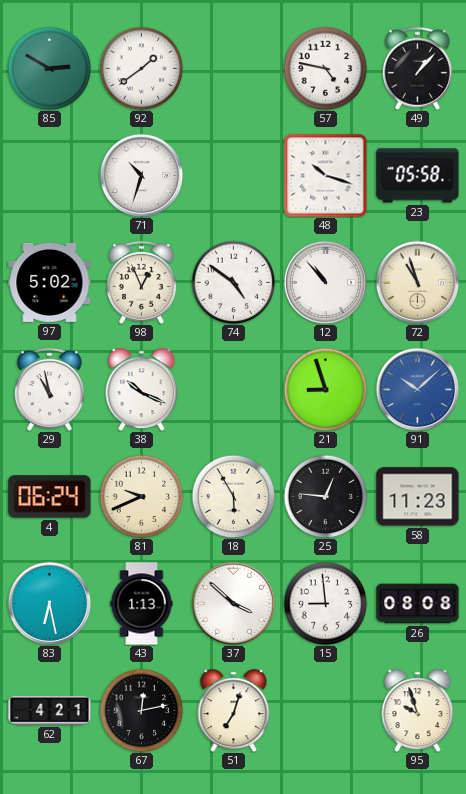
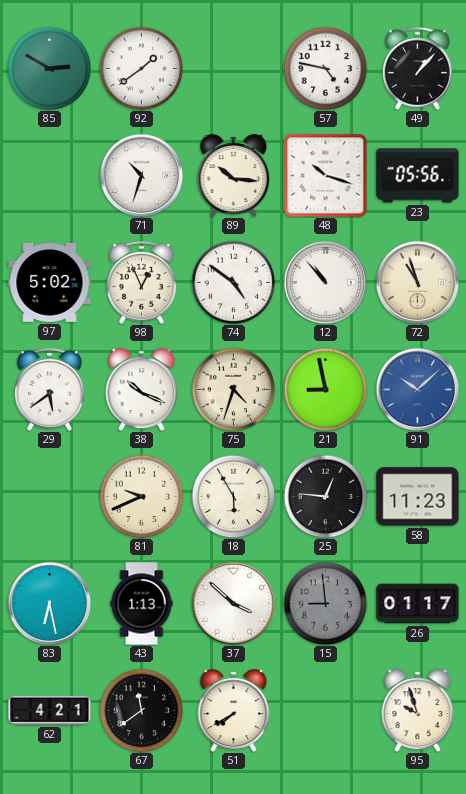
89: none -> 10:16 (234, 176)
23: 05:58 -> 05:56 (418, 176)
29: 10:58 -> 5:39 (49, 389)
75: none -> 4:33 (233, 389)
21: 8:57 -> 8:58 (325, 389)
4: 06:24 -> none (50, 497)
15 dial: white -> grey (325, 603)
26: 08:08 -> 01:17 (418, 604)
67: 12:13 -> 11:39 (141, 710)
51: 7:03 -> 7:40 (234, 711)
